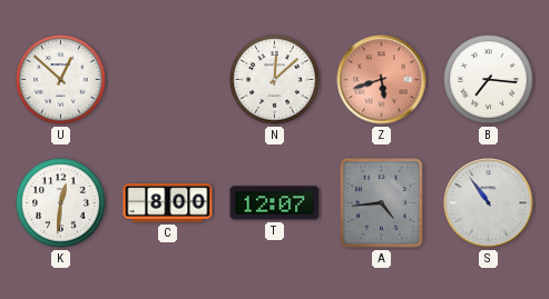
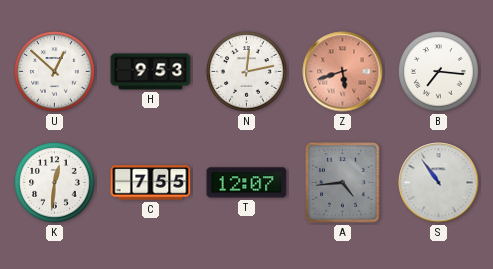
H: none -> 9:53 (151, 72)
N: 12:08 -> 12:13 (247, 72)
C: 8:00 -> 7:55 (151, 183)
